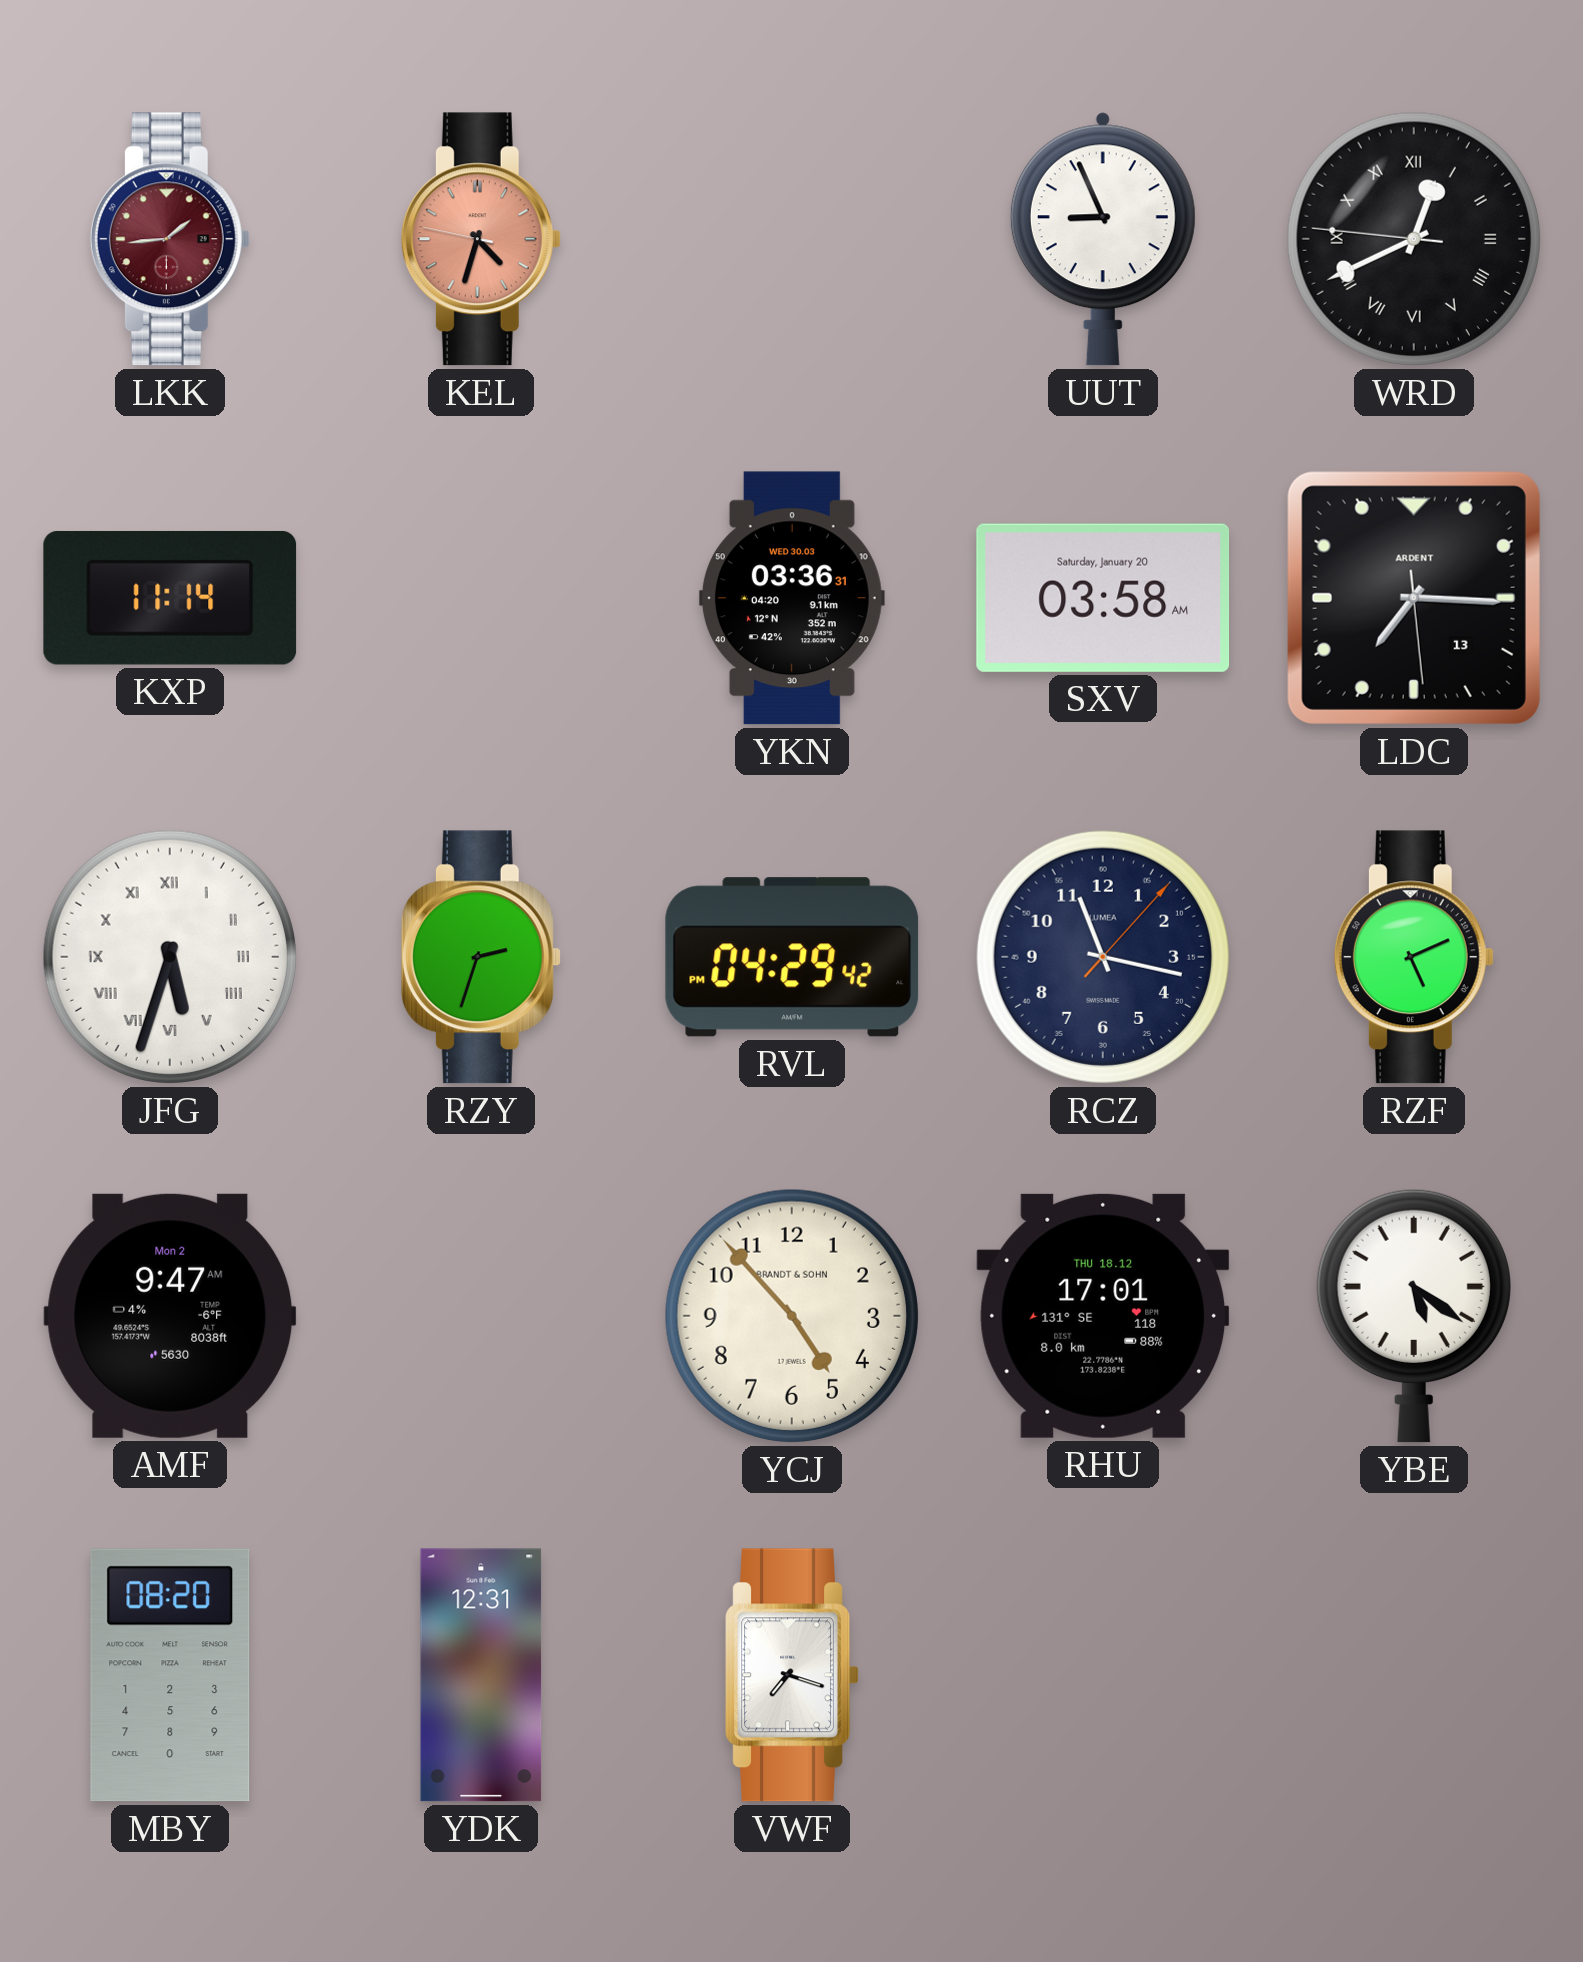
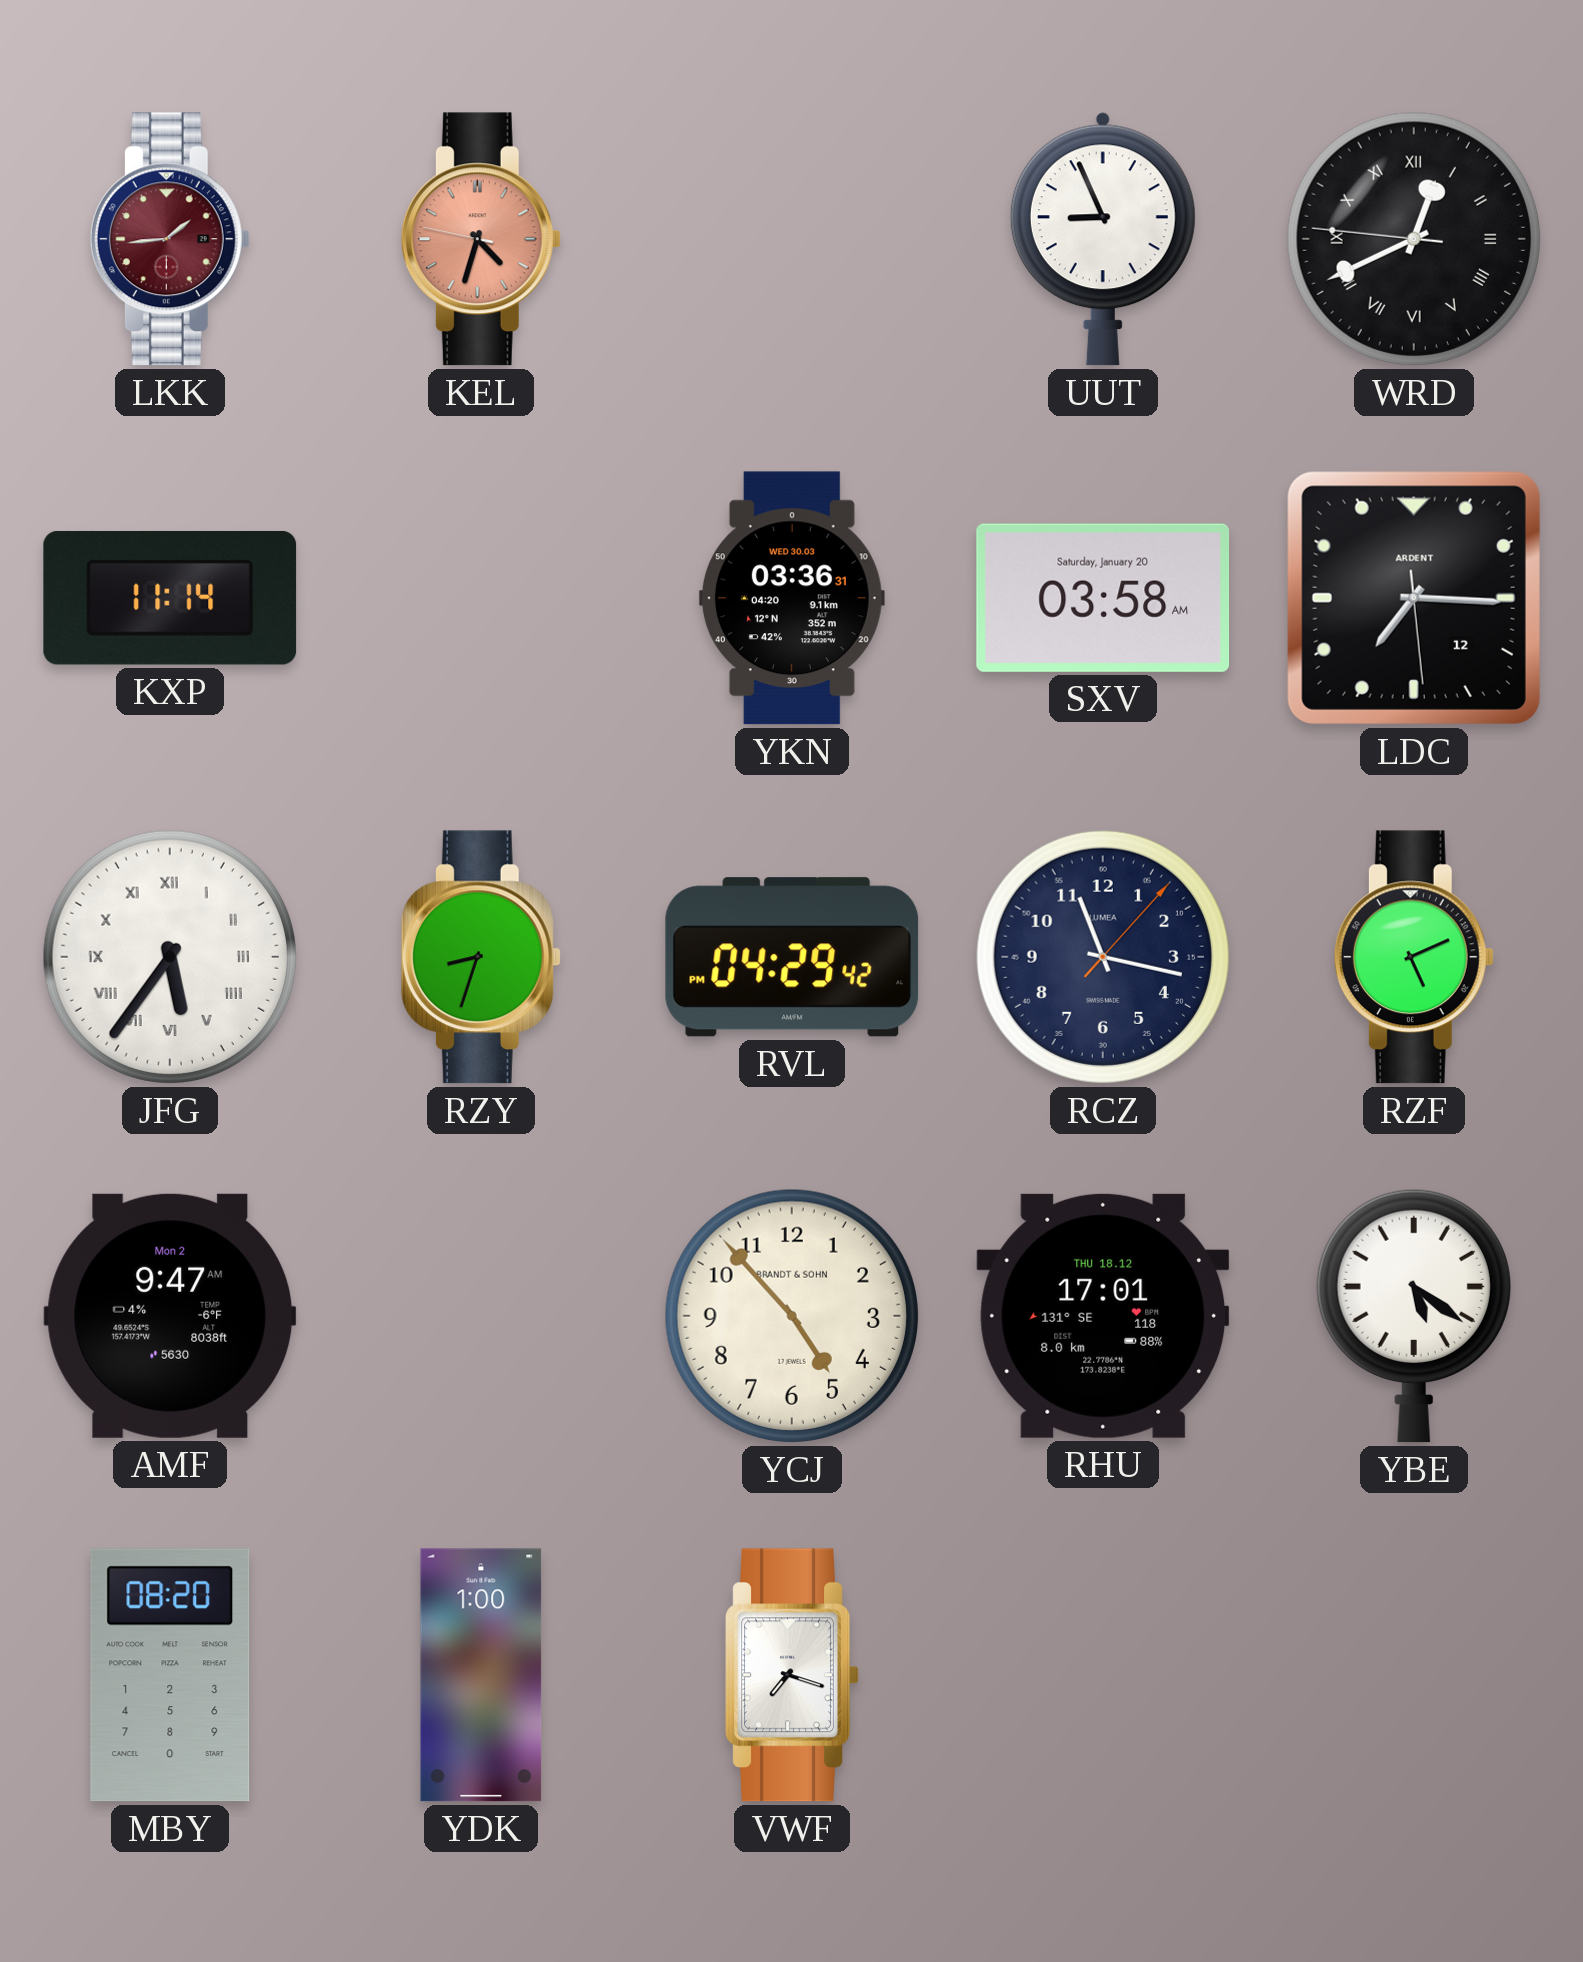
LDC date: 13 -> 12 (1414, 598)
JFG: 5:33 -> 5:36 (170, 957)
RZY: 2:33 -> 8:33 (481, 957)
YDK: 12:31 -> 1:00 (481, 1675)
